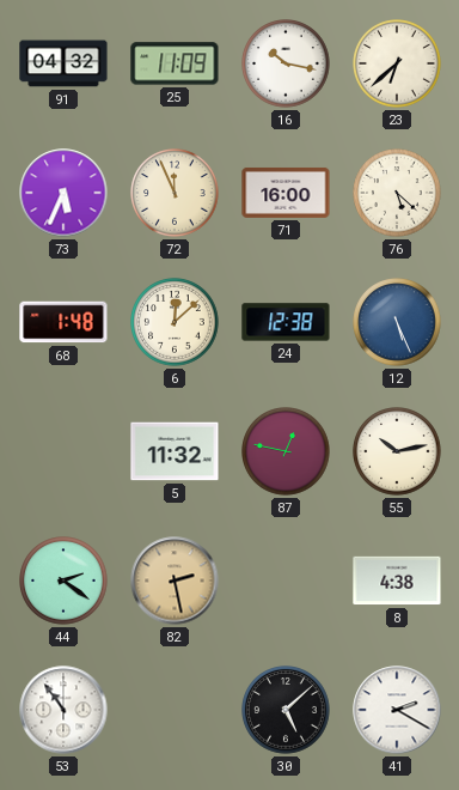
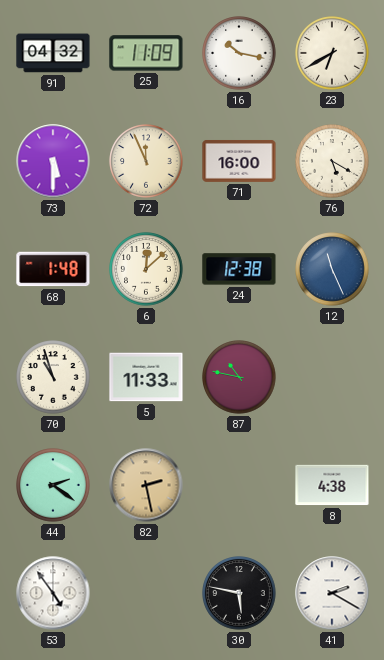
23: 6:38 -> 6:40 (332, 53)
73: 5:34 -> 5:30 (53, 161)
76: 5:22 -> 5:20 (332, 161)
12: 5:26 -> 11:26 (332, 269)
70: none -> 10:57 (53, 377)
5: 11:32 -> 11:33 (146, 377)
87: 12:47 -> 10:47 (239, 377)
55: 10:13 -> none (397, 451)
53: 10:54 -> 4:54 (53, 593)
30: 5:08 -> 5:47 (239, 593)
